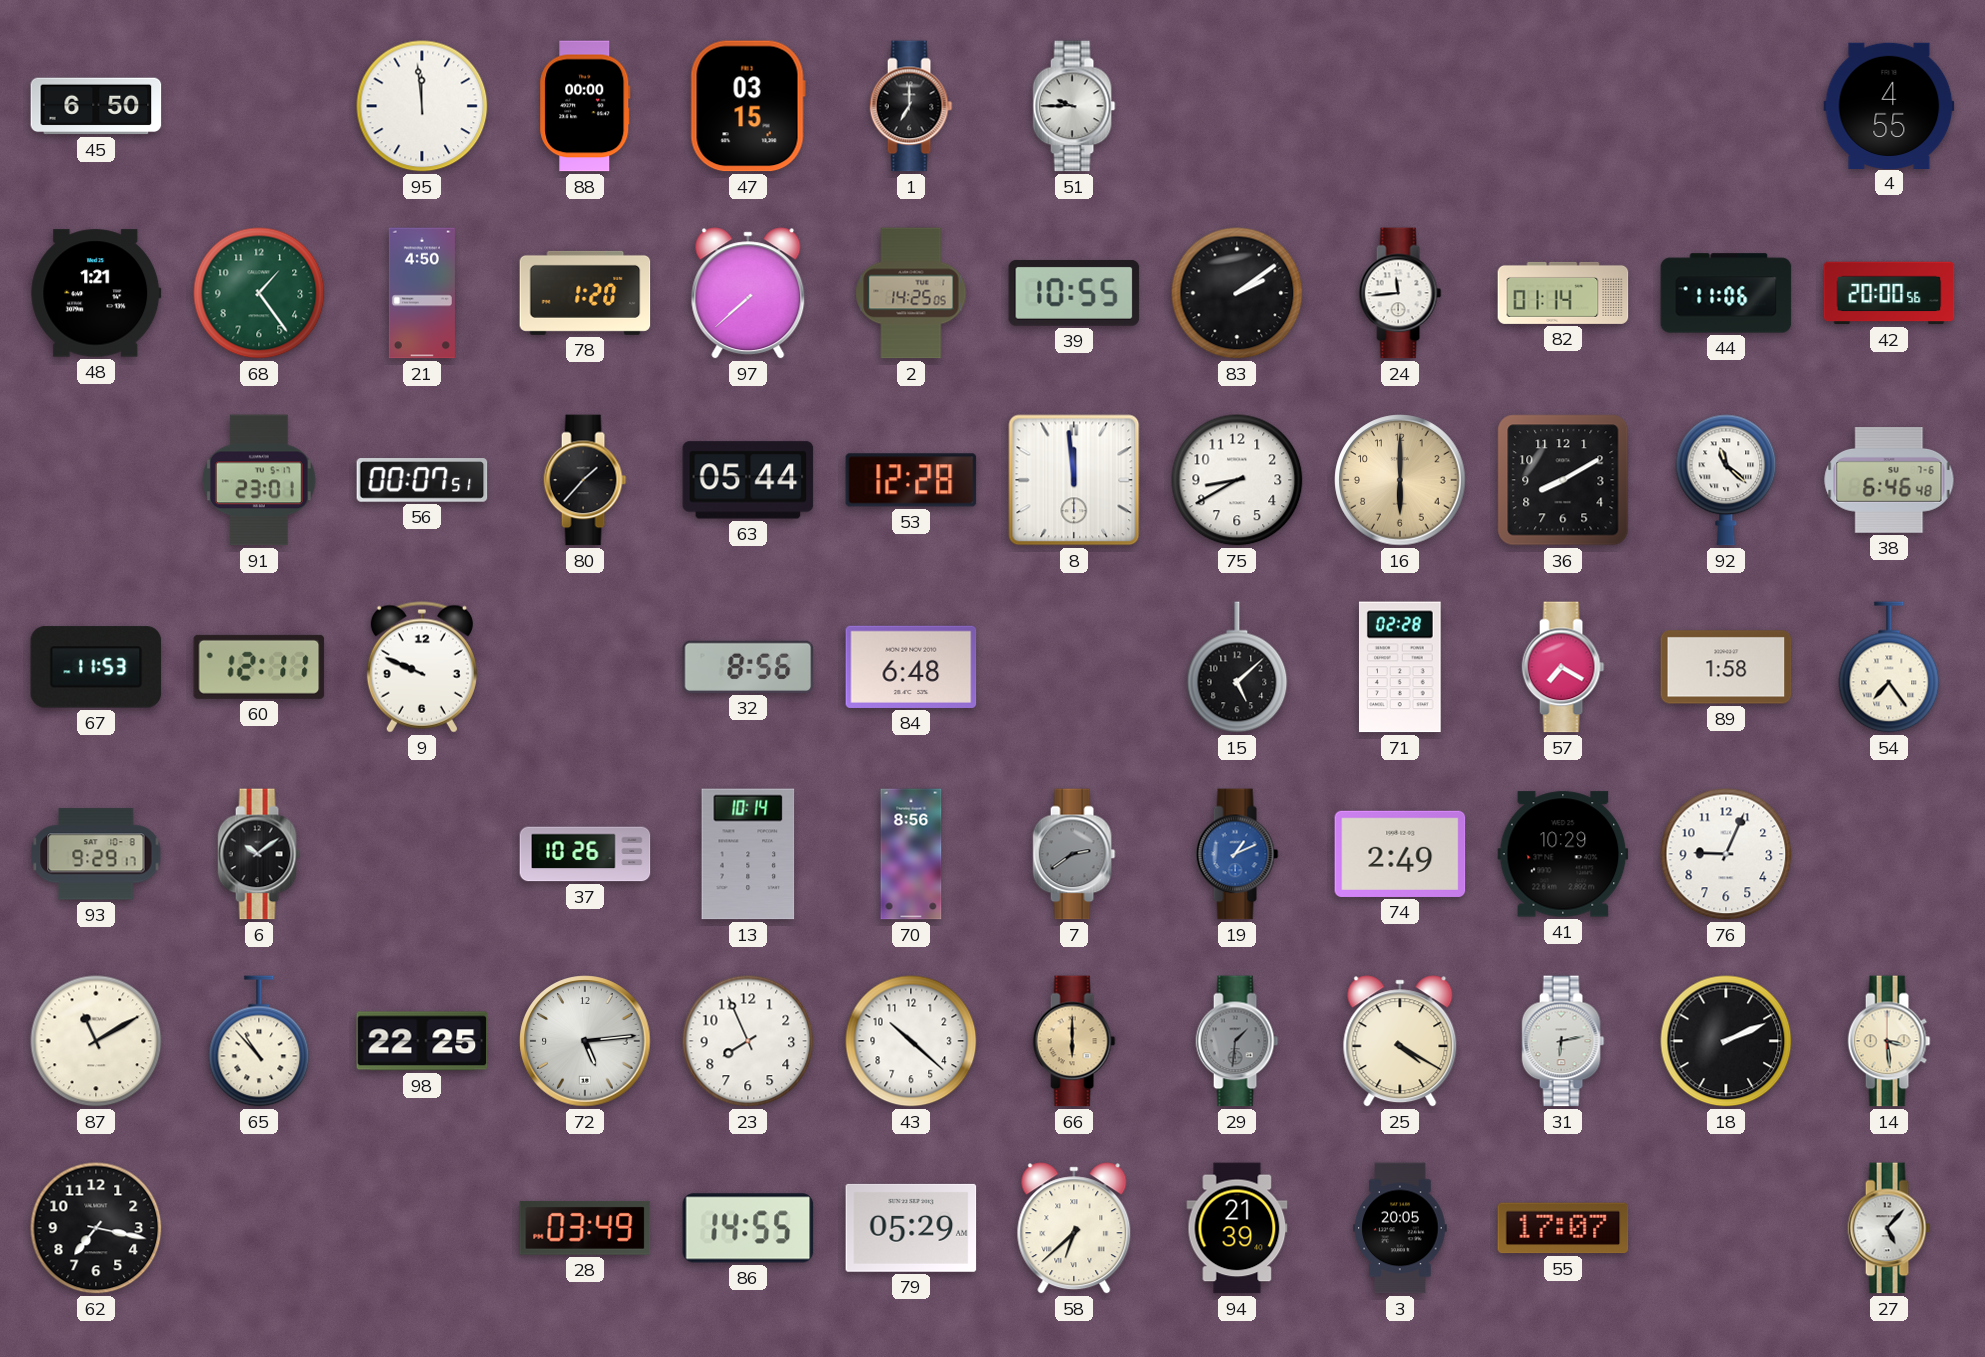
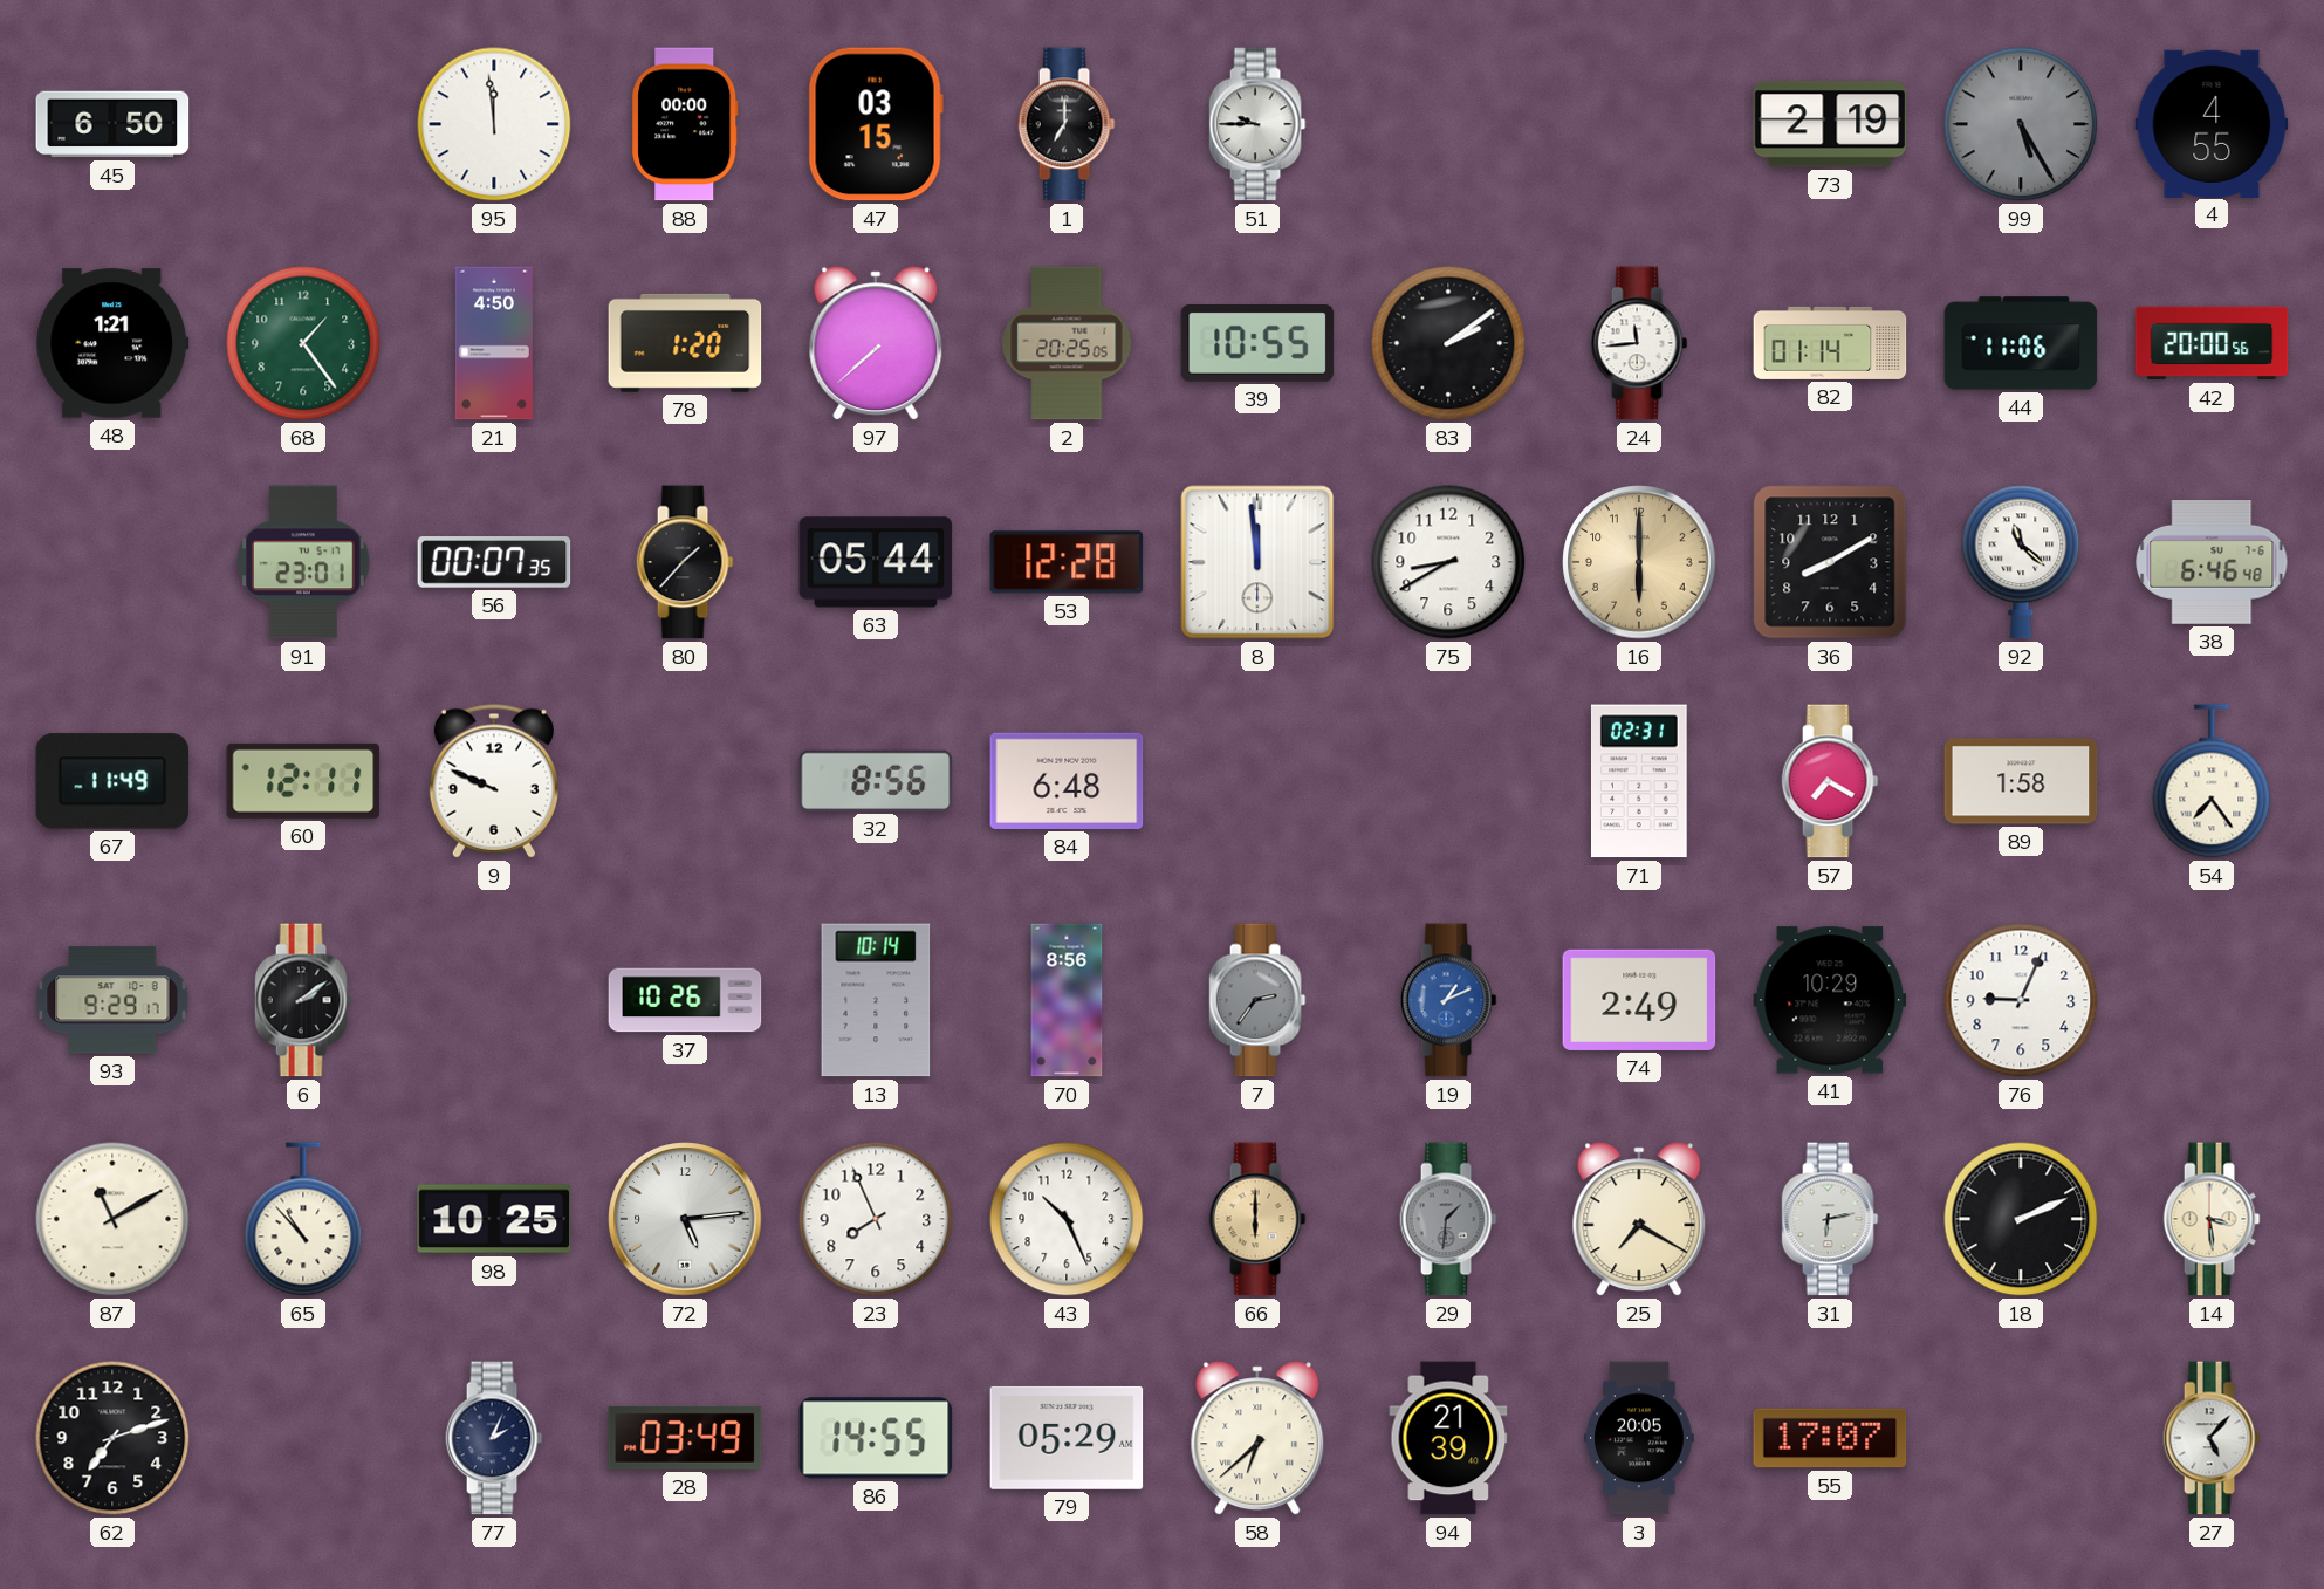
73: none -> 2:19 (1830, 124)
99: none -> 5:25 (2021, 124)
2: 14:25 -> 20:25 (1067, 343)
56: 00:07:51 -> 00:07:35 (494, 562)
67: 11:53 -> 11:49 (112, 781)
15: 5:08 -> none (1237, 667)
71: 02:28 -> 02:31 (1639, 781)
6: 10:09 -> 2:09 (303, 1000)
7: 2:39 -> 2:36 (1257, 1000)
98: 22:25 -> 10:25 (494, 1219)
43: 10:22 -> 10:26 (1067, 1219)
25: 4:20 -> 7:20 (1639, 1219)
62: 7:17 -> 7:12 (112, 1438)
77: none -> 2:04 (494, 1438)
